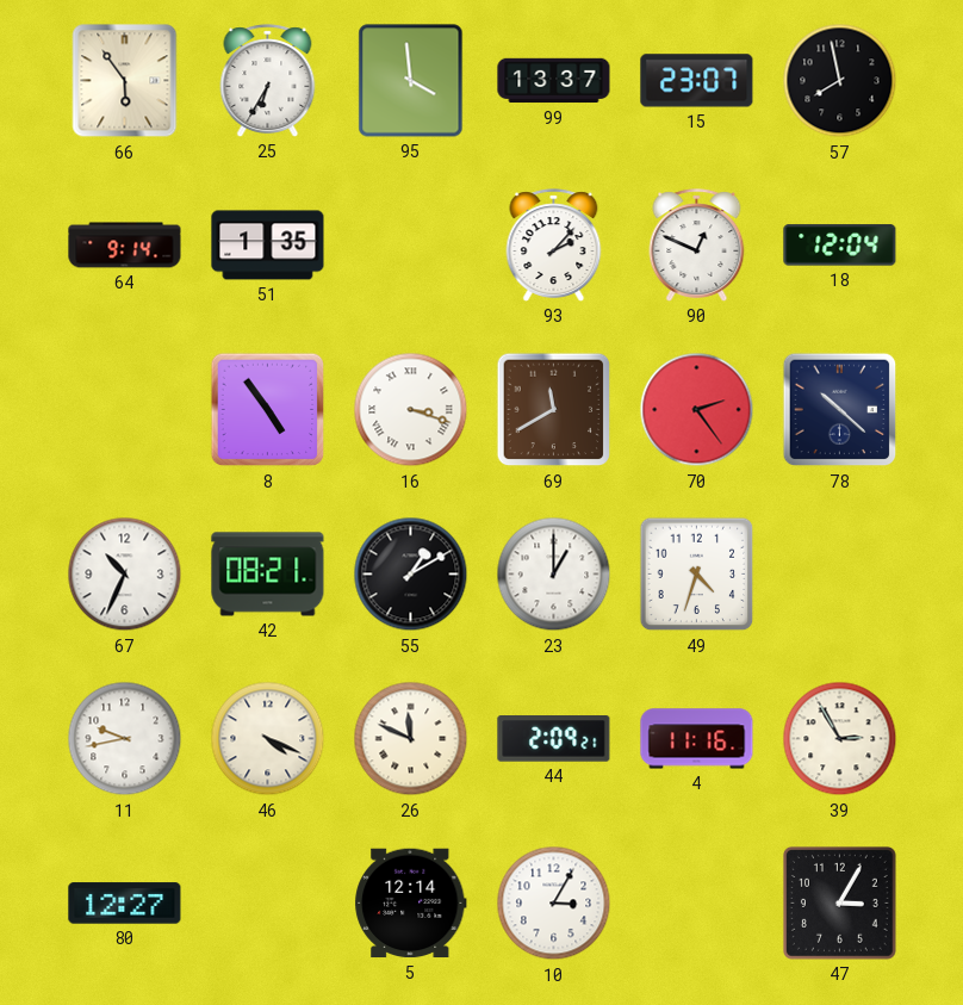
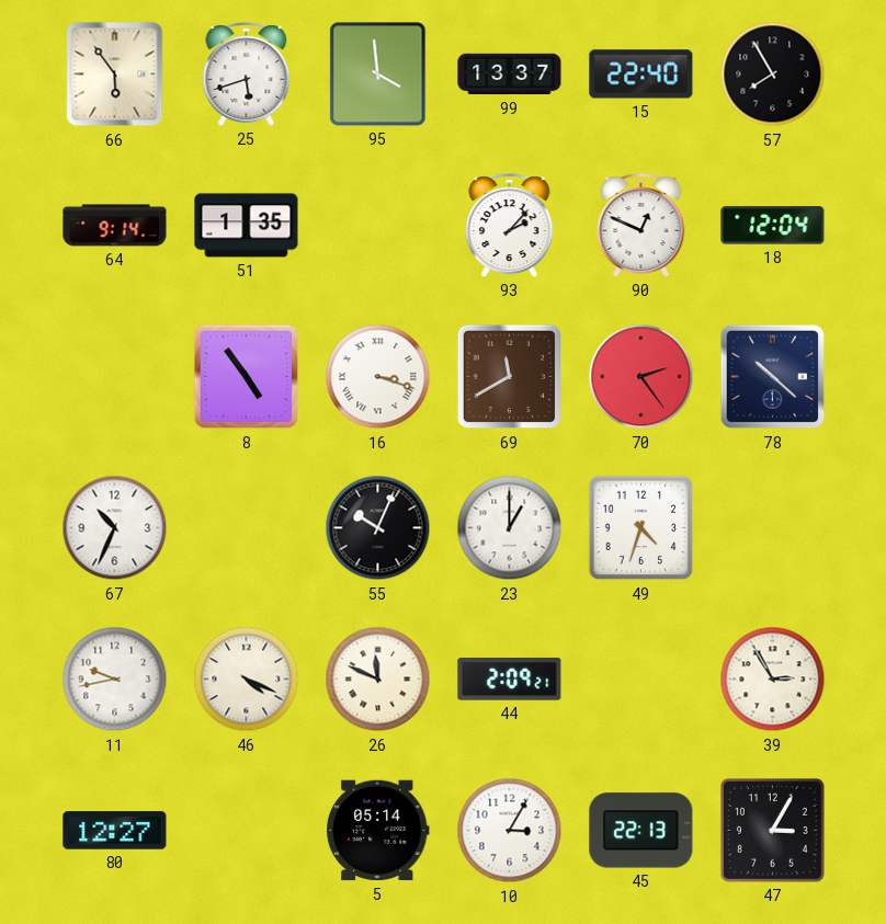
25: 6:35 -> 5:42 (247, 75)
15: 23:07 -> 22:40 (641, 75)
57: 7:58 -> 7:55 (773, 75)
42: 08:21 -> none (268, 575)
55: 1:10 -> 10:04 (378, 528)
4: 11:16 -> none (697, 739)
5: 12:14 -> 05:14 (378, 831)
45: none -> 22:13 (641, 831)
